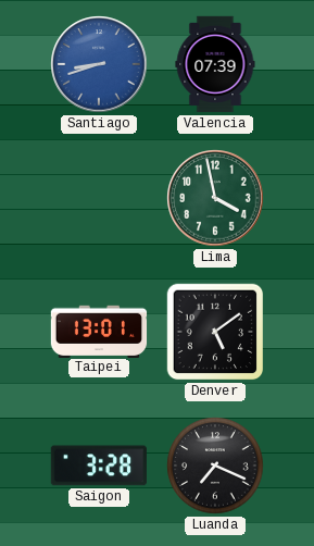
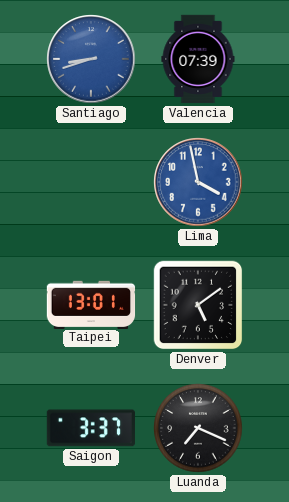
Lima dial: green -> blue (198, 182)
Saigon: 3:28 -> 3:37 (91, 428)
